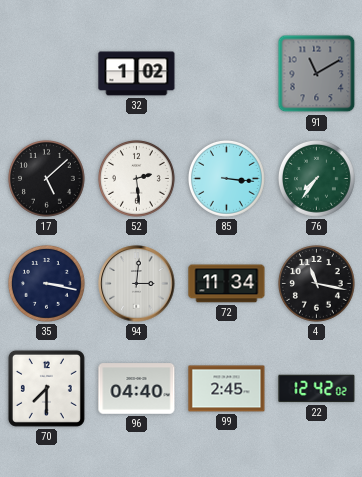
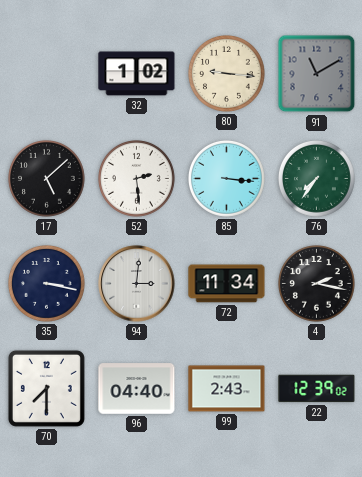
80: none -> 9:16 (226, 73)
4: 11:17 -> 2:17 (316, 283)
99: 2:45 -> 2:43 (227, 389)
22: 12:42 -> 12:39 (317, 389)
